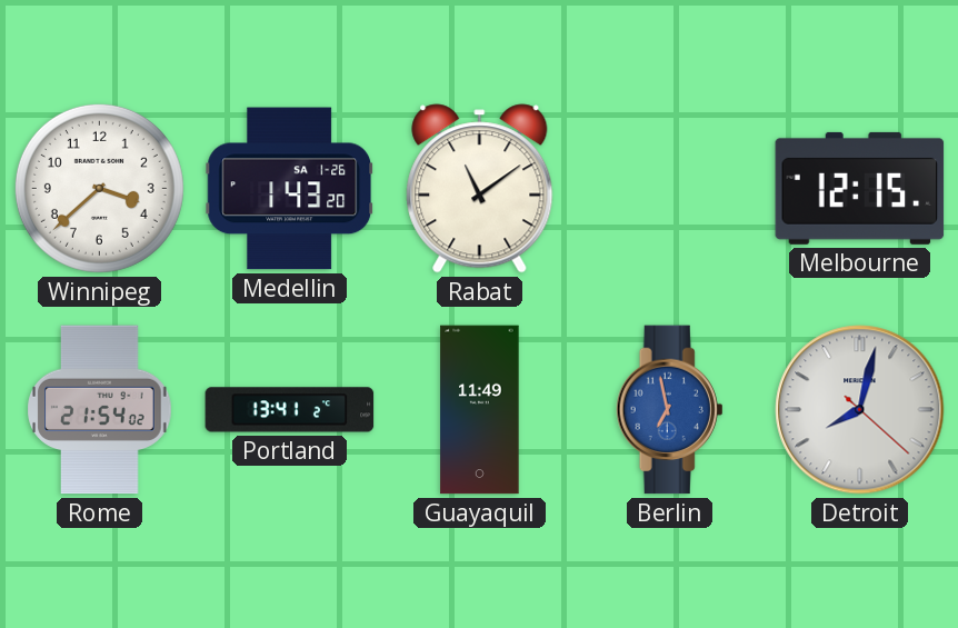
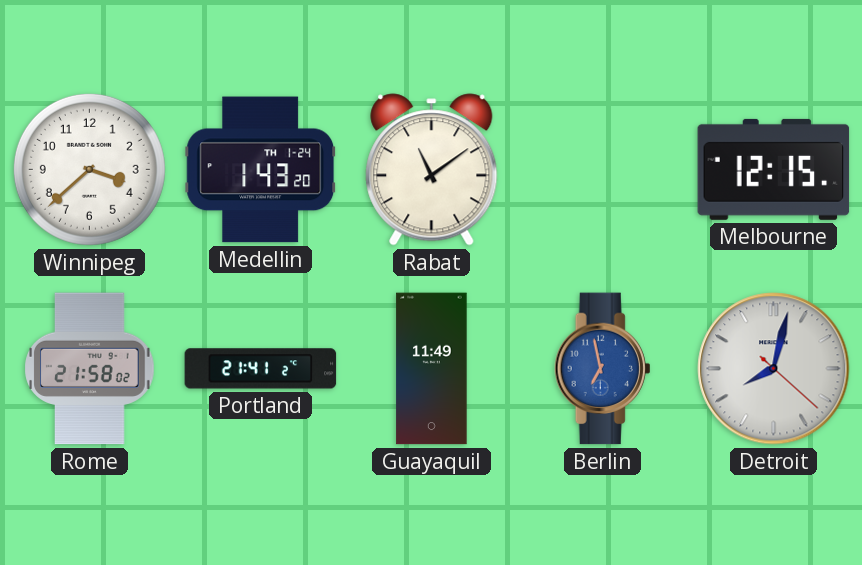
Medellin date: SA 1-26 -> TH 1-24 (261, 170)
Rome: 21:54 -> 21:58 (90, 369)
Portland: 13:41 -> 21:41 (261, 369)
